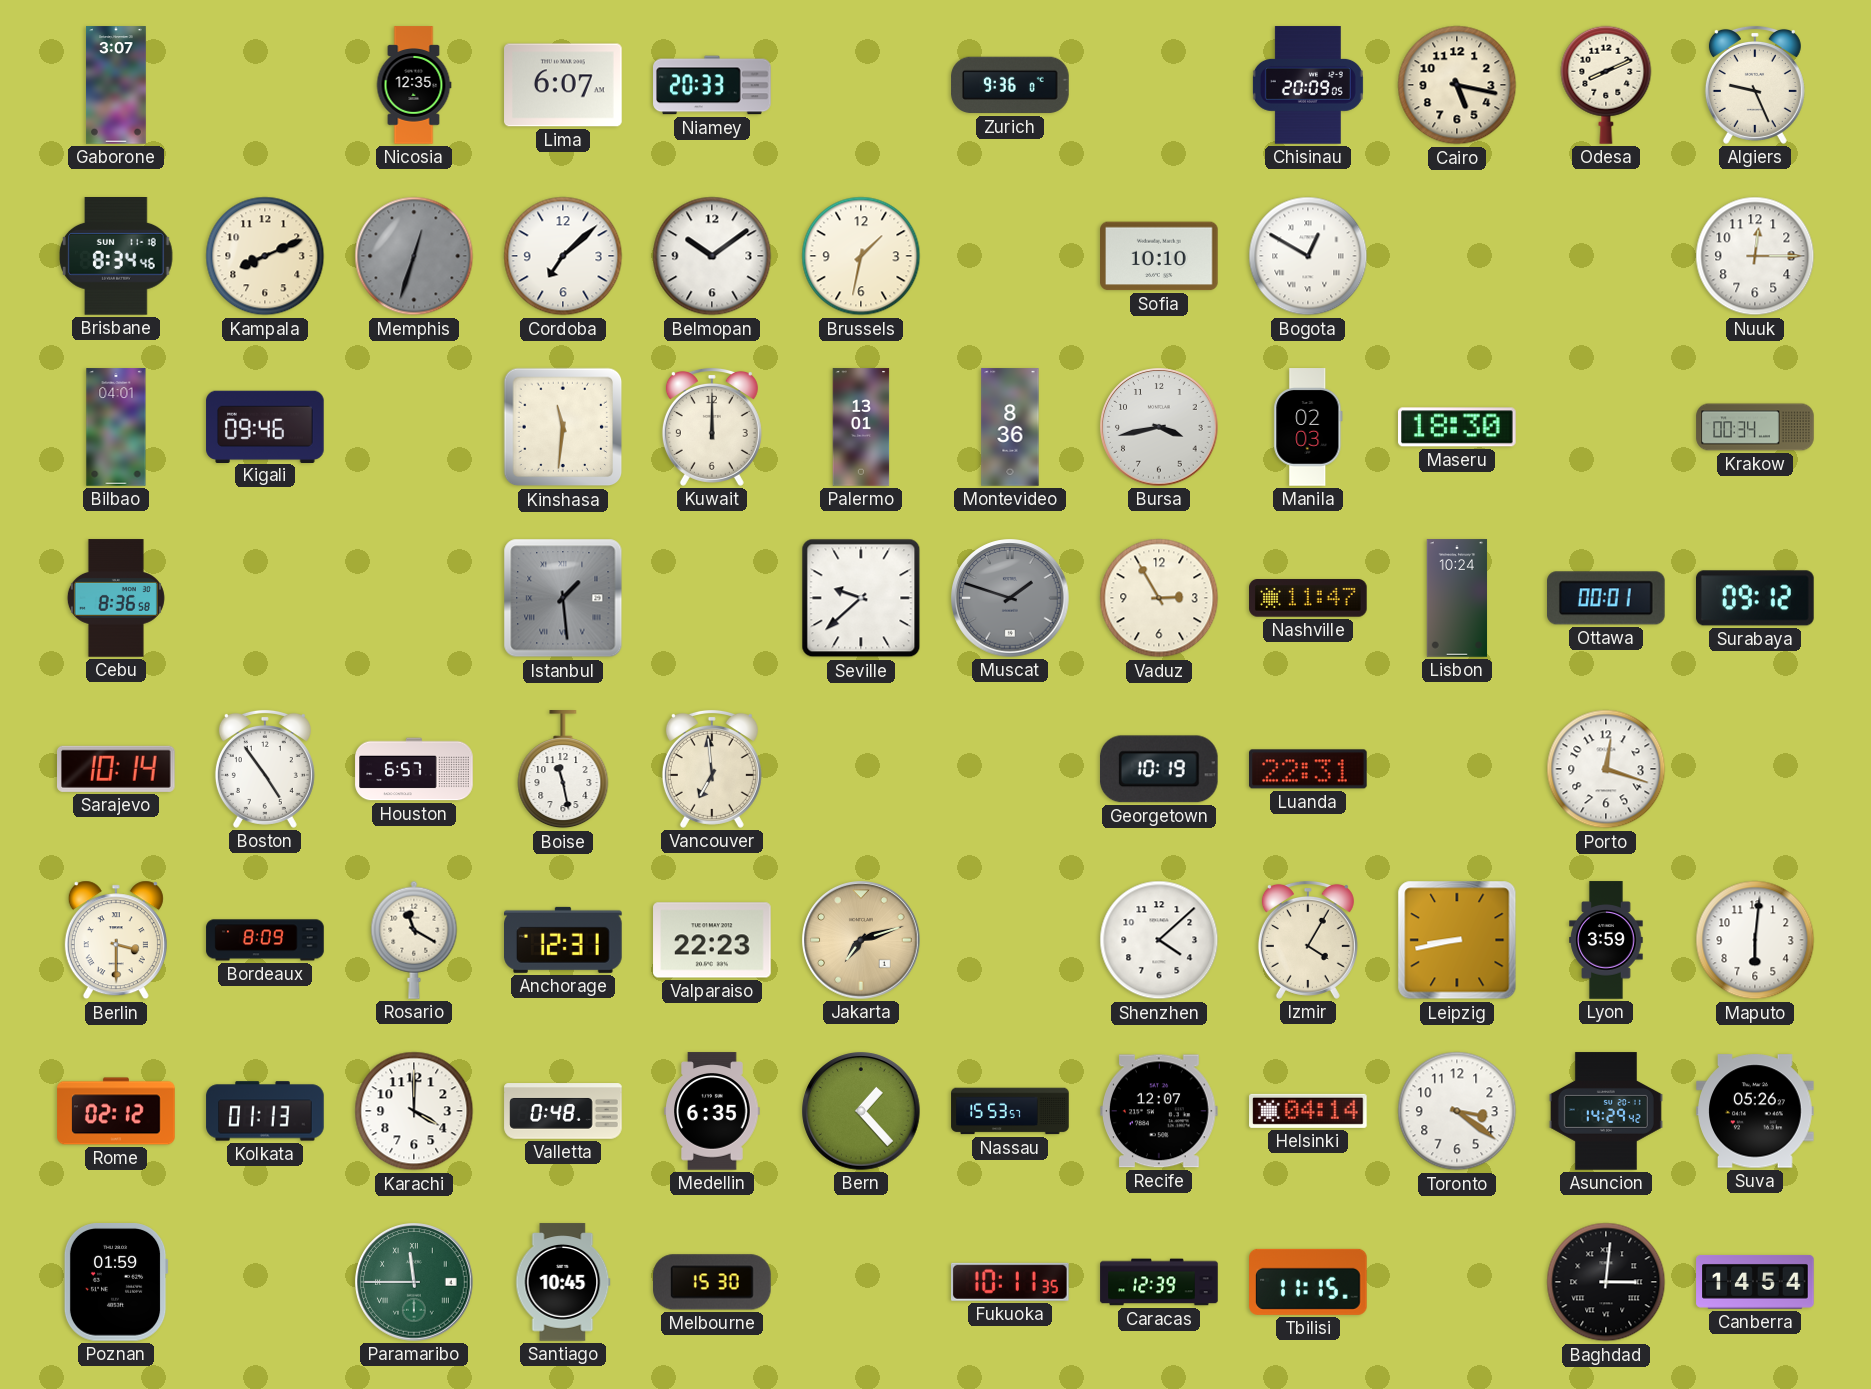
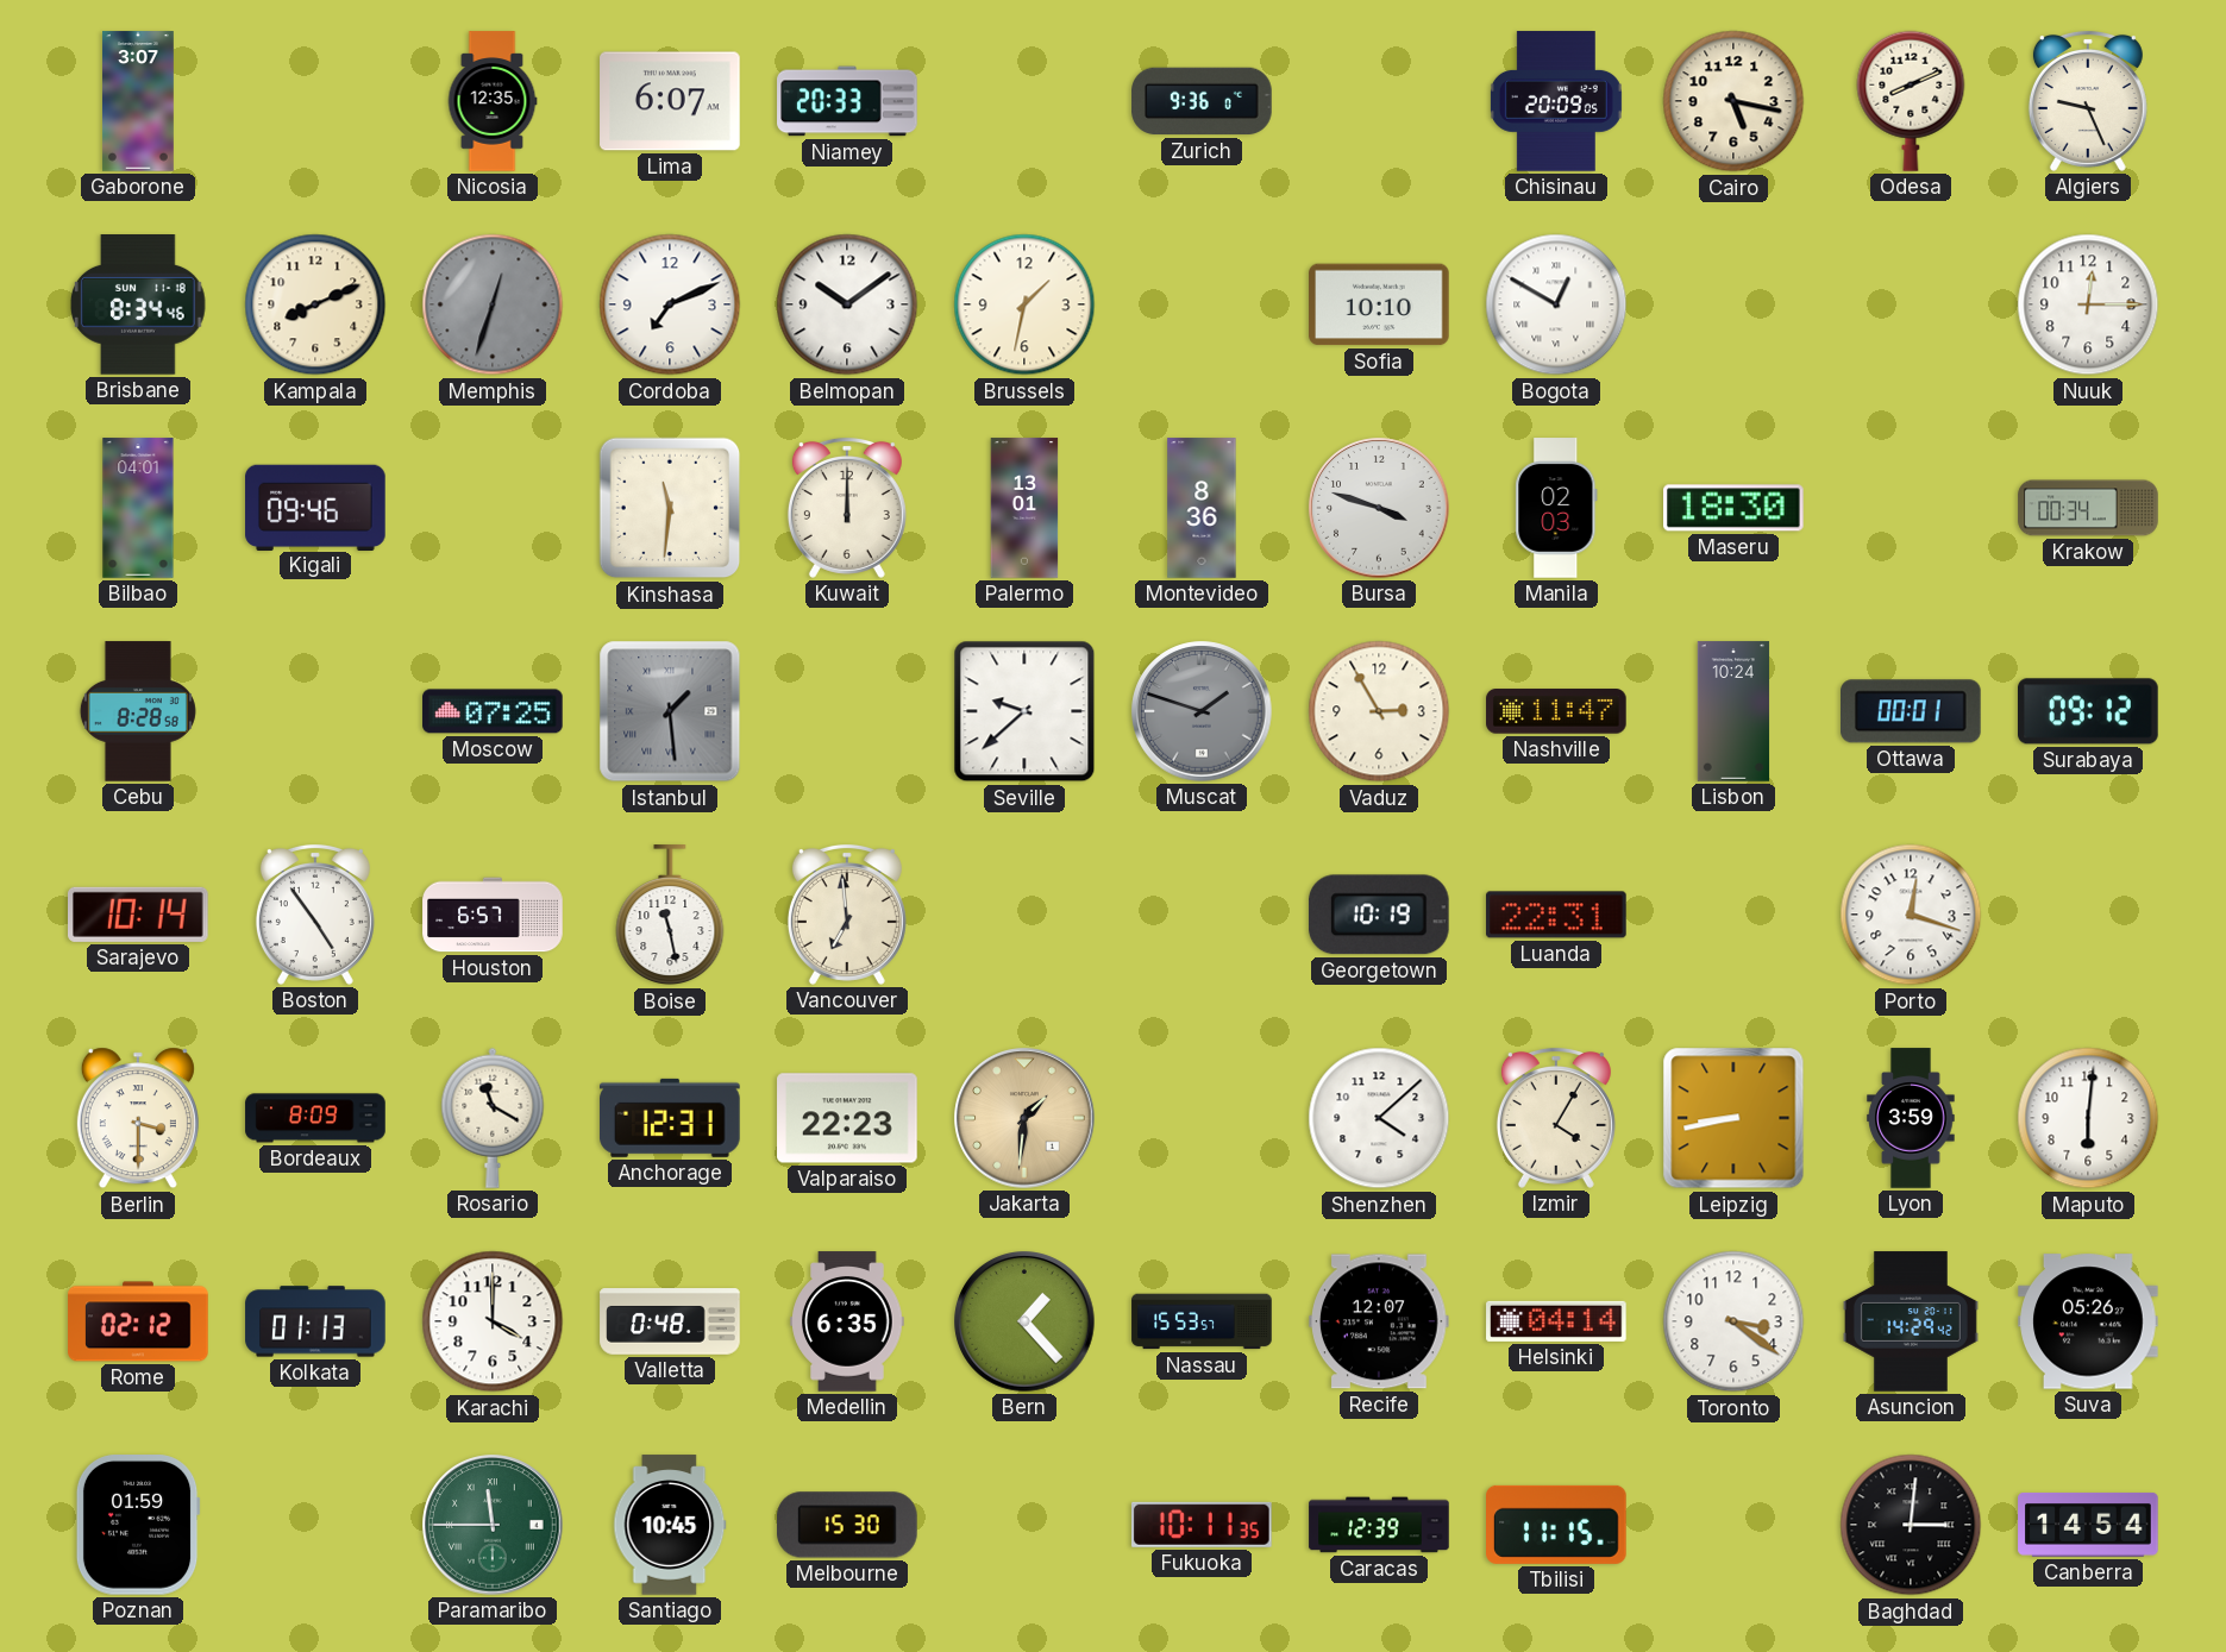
Cordoba: 7:08 -> 7:11 (670, 304)
Bursa: 3:43 -> 3:48 (1379, 508)
Cebu: 8:36 -> 8:28 (138, 711)
Moscow: none -> 07:25 (493, 711)
Jakarta: 7:12 -> 1:31 (1024, 1118)
